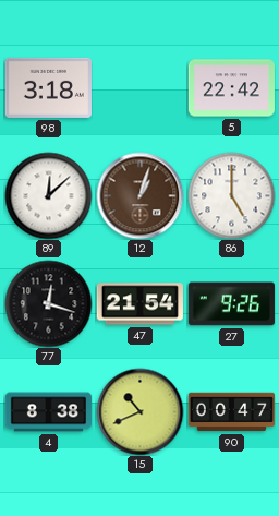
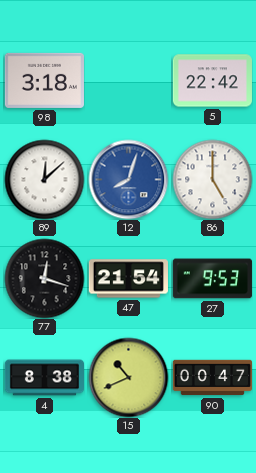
12: 1:03 -> 8:03 (128, 179)
12 dial: brown -> blue (128, 179)
27: 9:26 -> 9:53 (212, 279)
